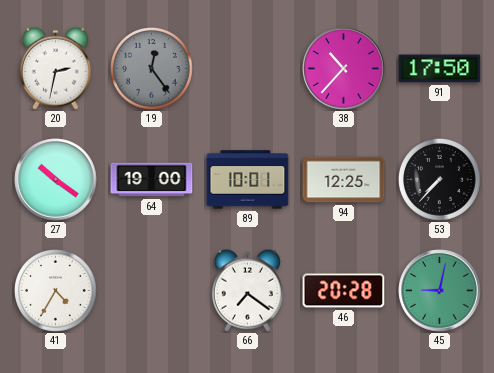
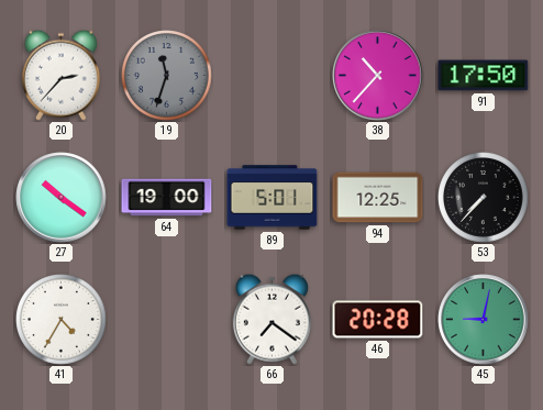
20: 2:32 -> 2:37 (60, 75)
19: 12:24 -> 11:33 (167, 76)
89: 10:01 -> 5:01 (273, 198)
